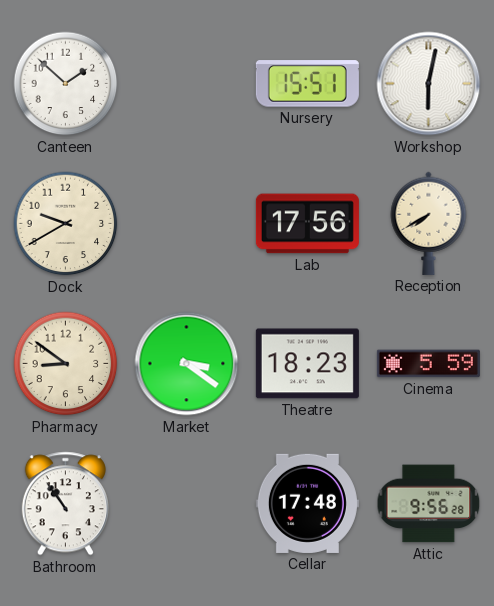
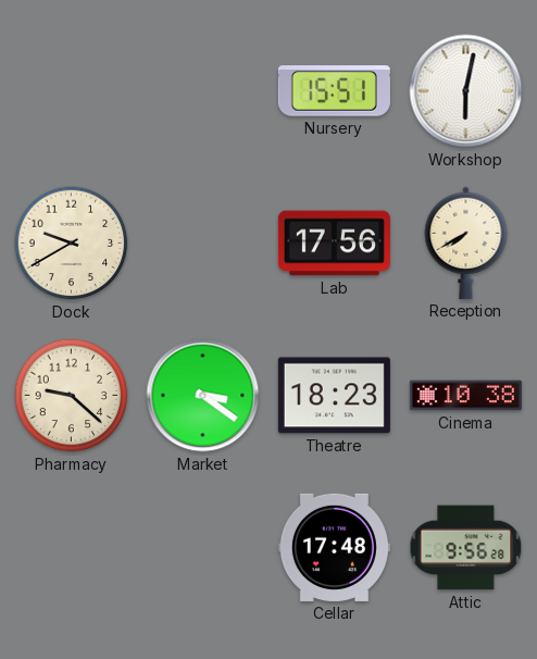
Canteen: 1:52 -> none (66, 84)
Pharmacy: 8:51 -> 9:22 (72, 396)
Cinema: 5:59 -> 10:38 (465, 396)
Bathroom: 10:54 -> none (65, 504)
